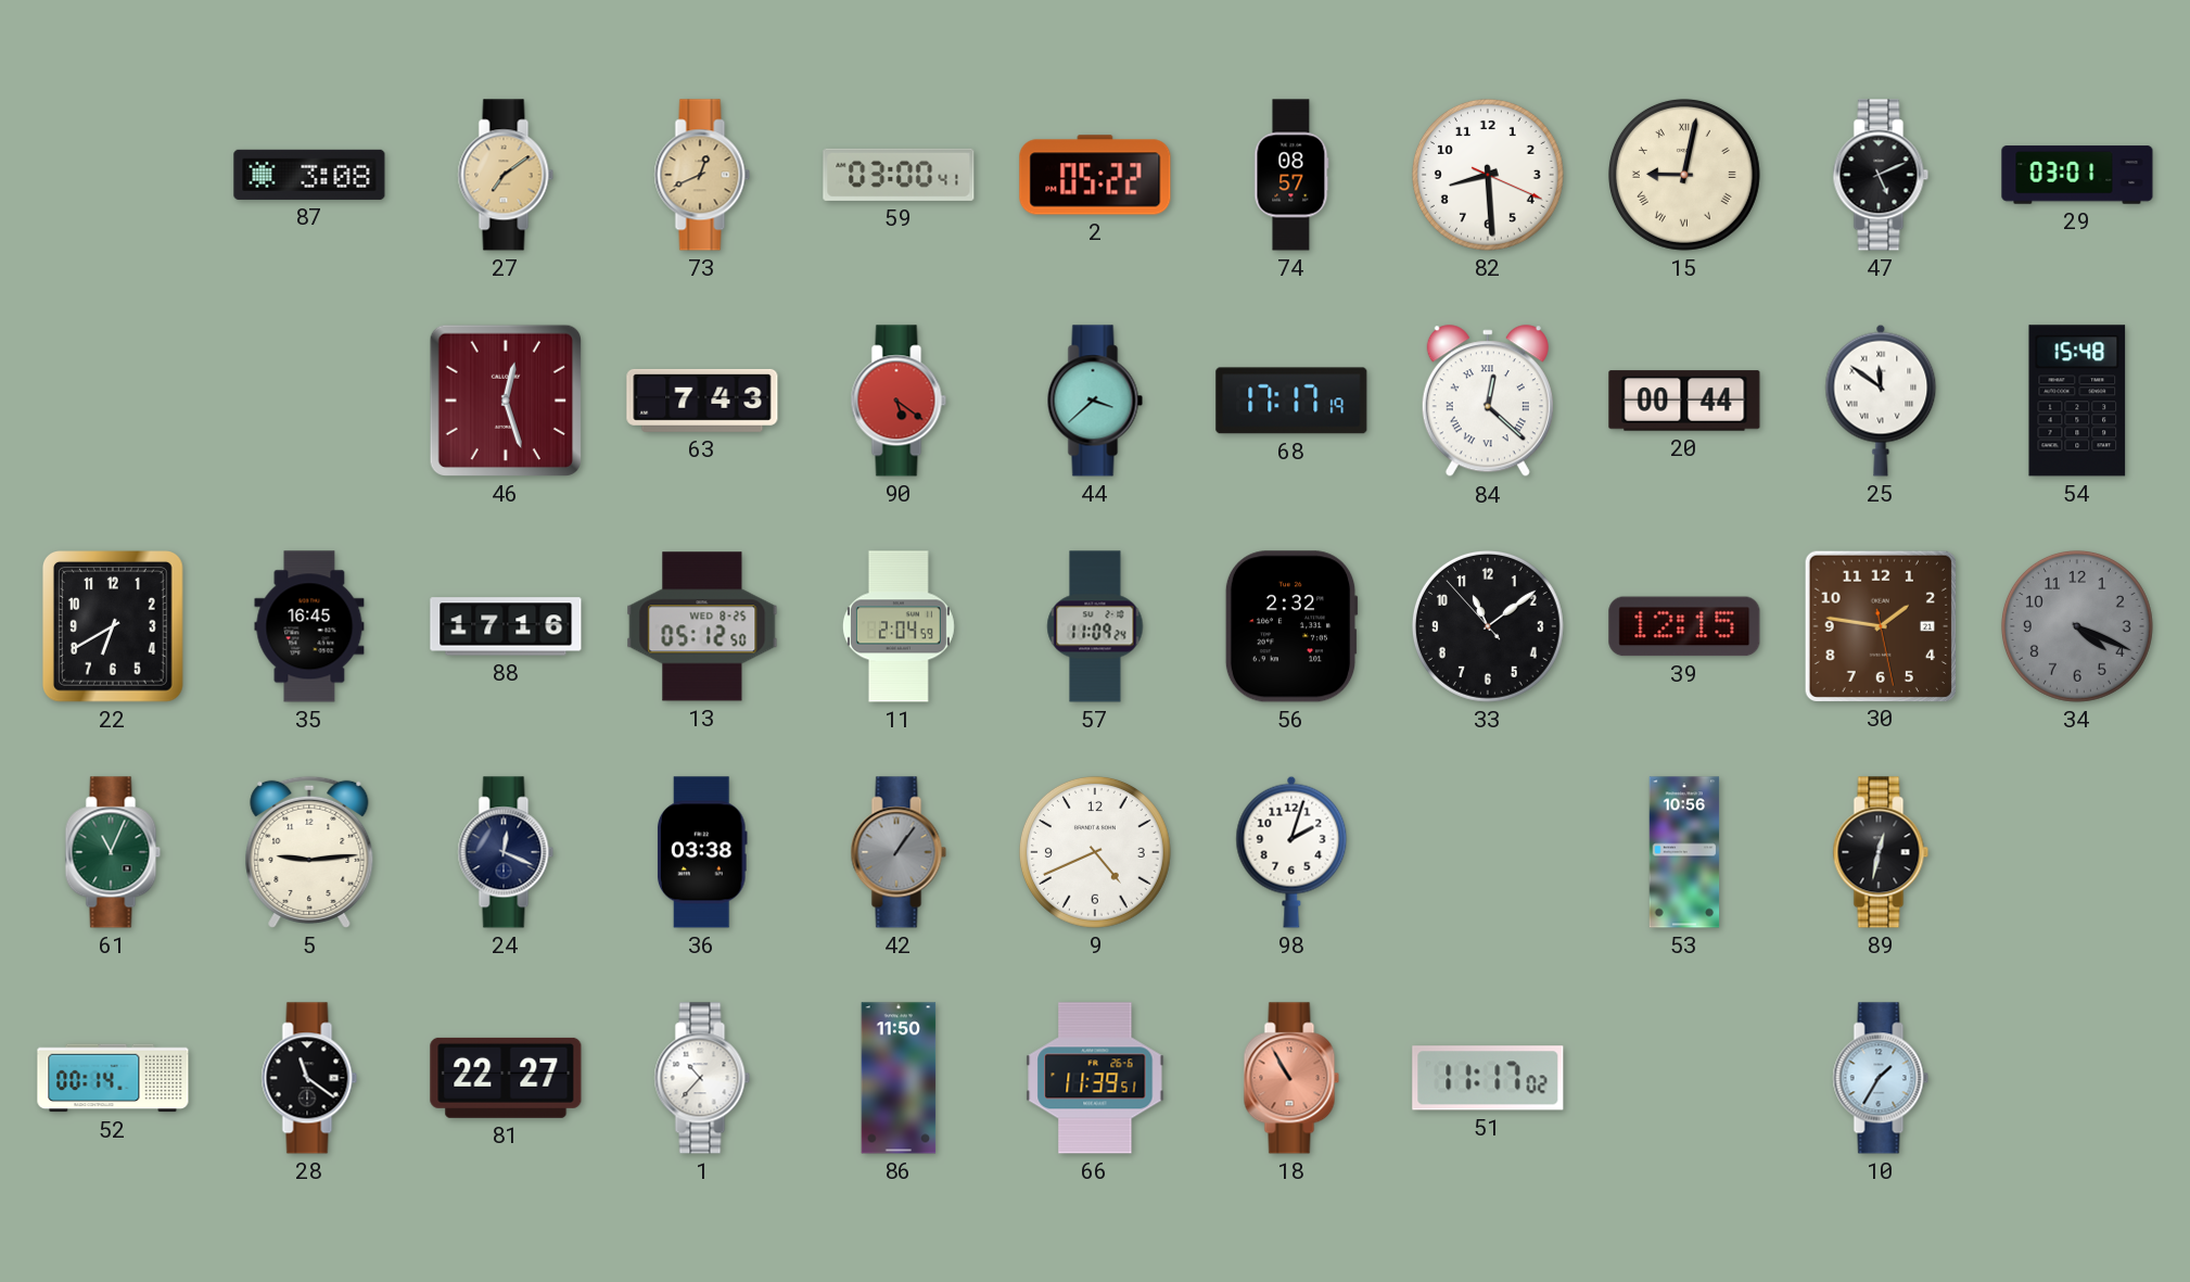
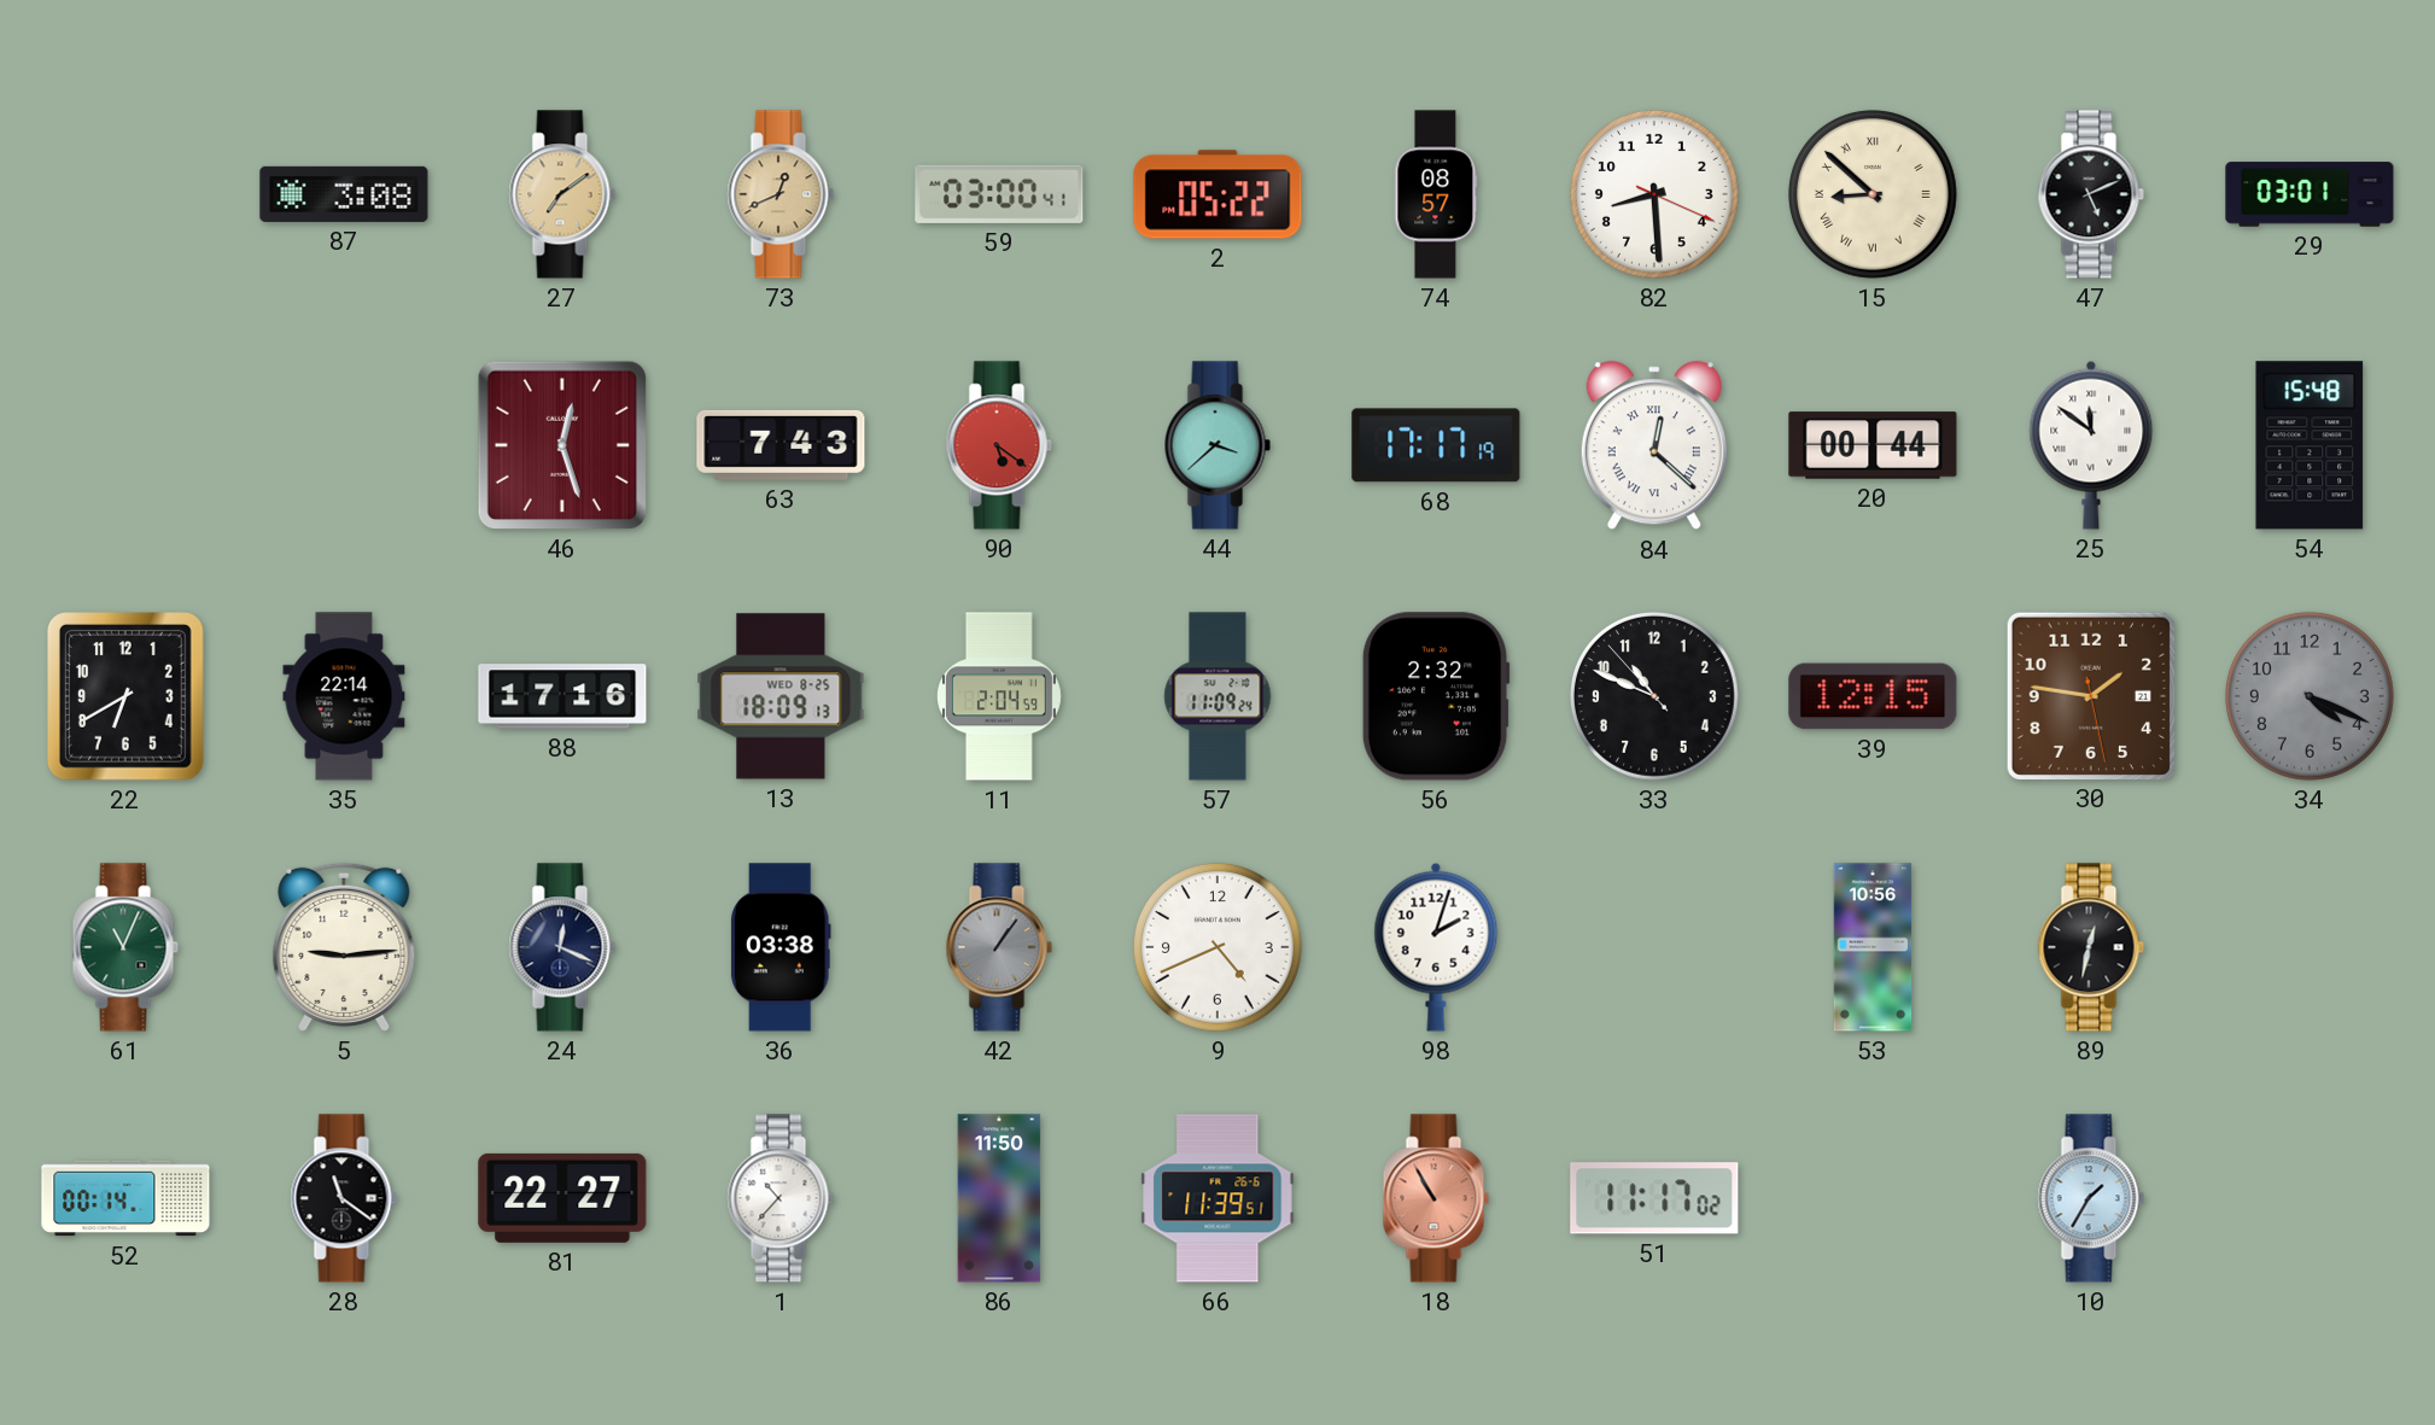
15: 9:02 -> 8:52 (1873, 194)
35: 16:45 -> 22:14 (344, 696)
13: 05:12 -> 18:09 (781, 696)
33: 11:08 -> 10:48 (1654, 696)
